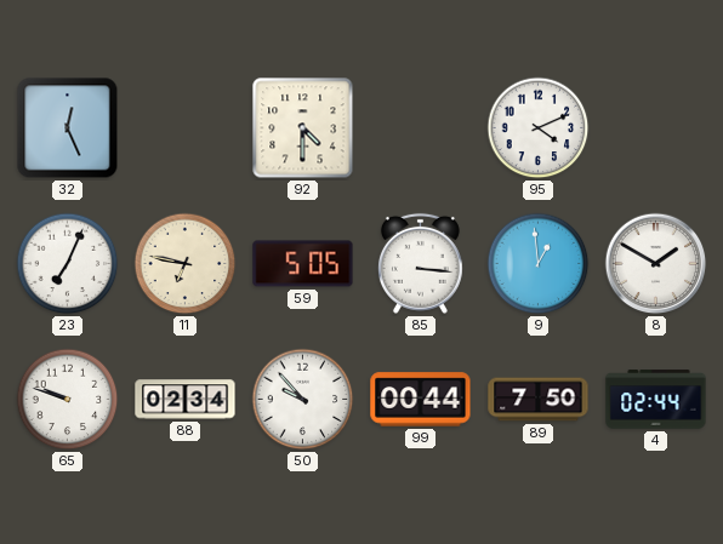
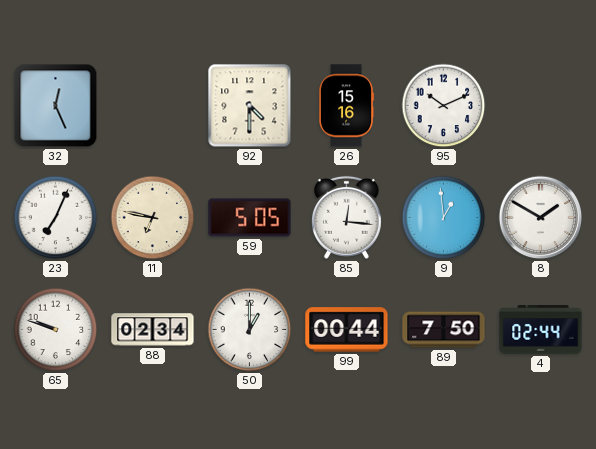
26: none -> 15:16 (346, 106)
95: 4:11 -> 10:11 (444, 106)
85: 3:16 -> 12:16 (346, 217)
50: 9:53 -> 1:00 (250, 330)
